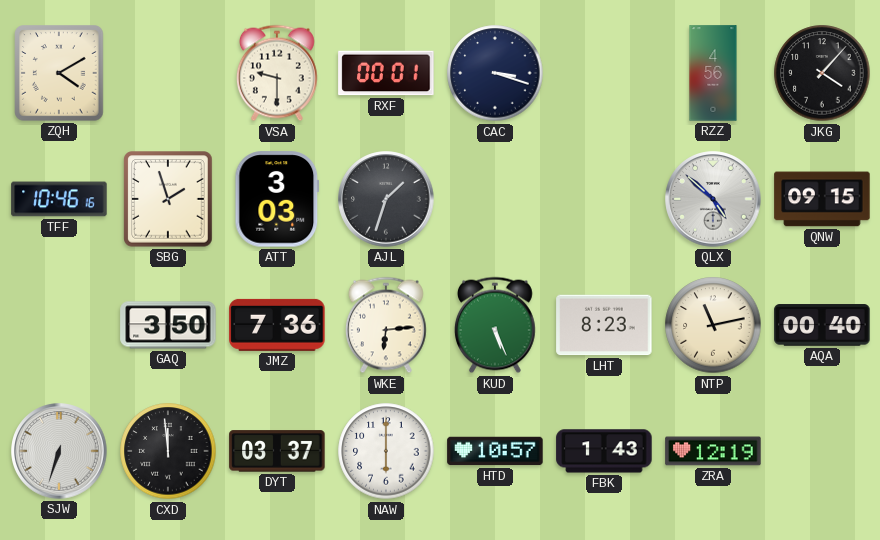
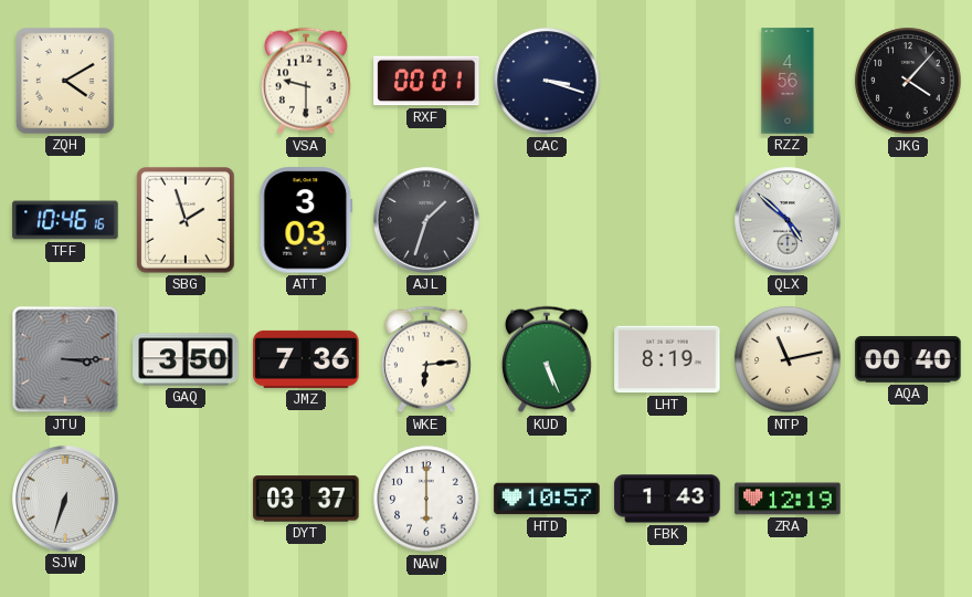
QNW: 09:15 -> none (822, 199)
JTU: none -> 3:15 (65, 359)
LHT: 8:23 -> 8:19 (667, 359)
CXD: 11:59 -> none (168, 451)
